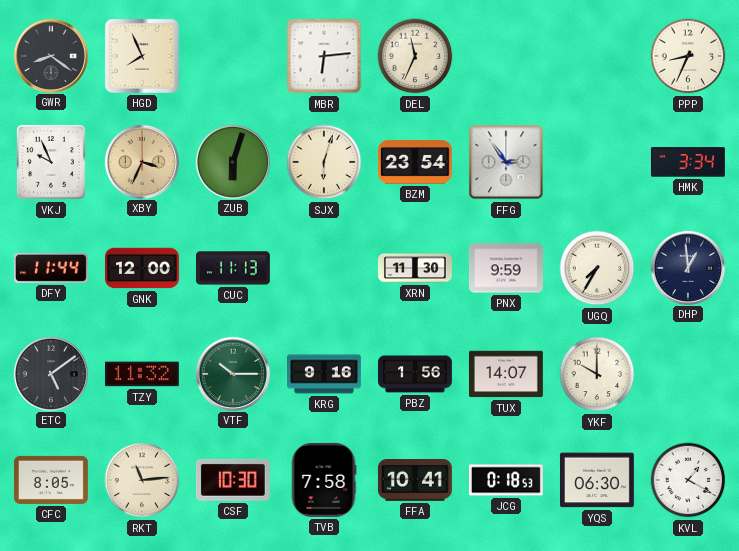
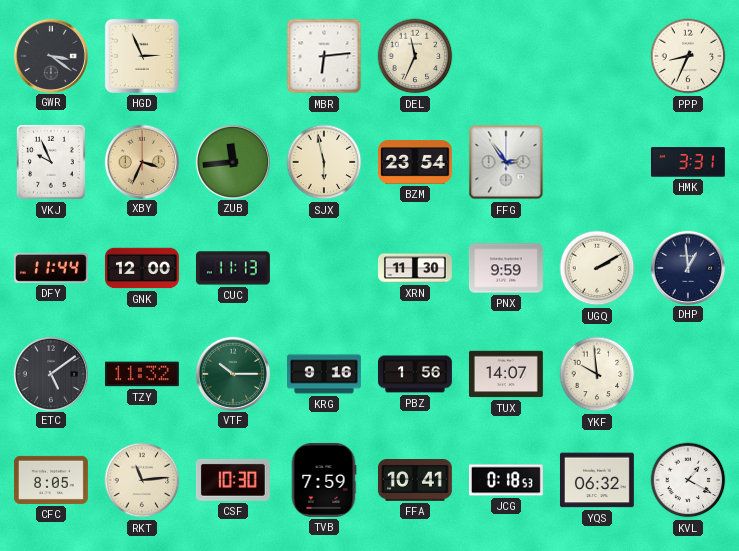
GWR: 8:21 -> 3:21 (50, 55)
HGD: 7:56 -> 2:56 (142, 56)
ZUB: 6:03 -> 11:44 (232, 161)
SJX: 6:03 -> 5:58 (324, 162)
HMK: 3:34 -> 3:31 (688, 162)
UGQ: 7:35 -> 2:10 (597, 268)
YKF: 10:00 -> 9:59 (597, 374)
TVB: 7:58 -> 7:59 (324, 480)
YQS: 06:30 -> 06:32 (597, 480)
